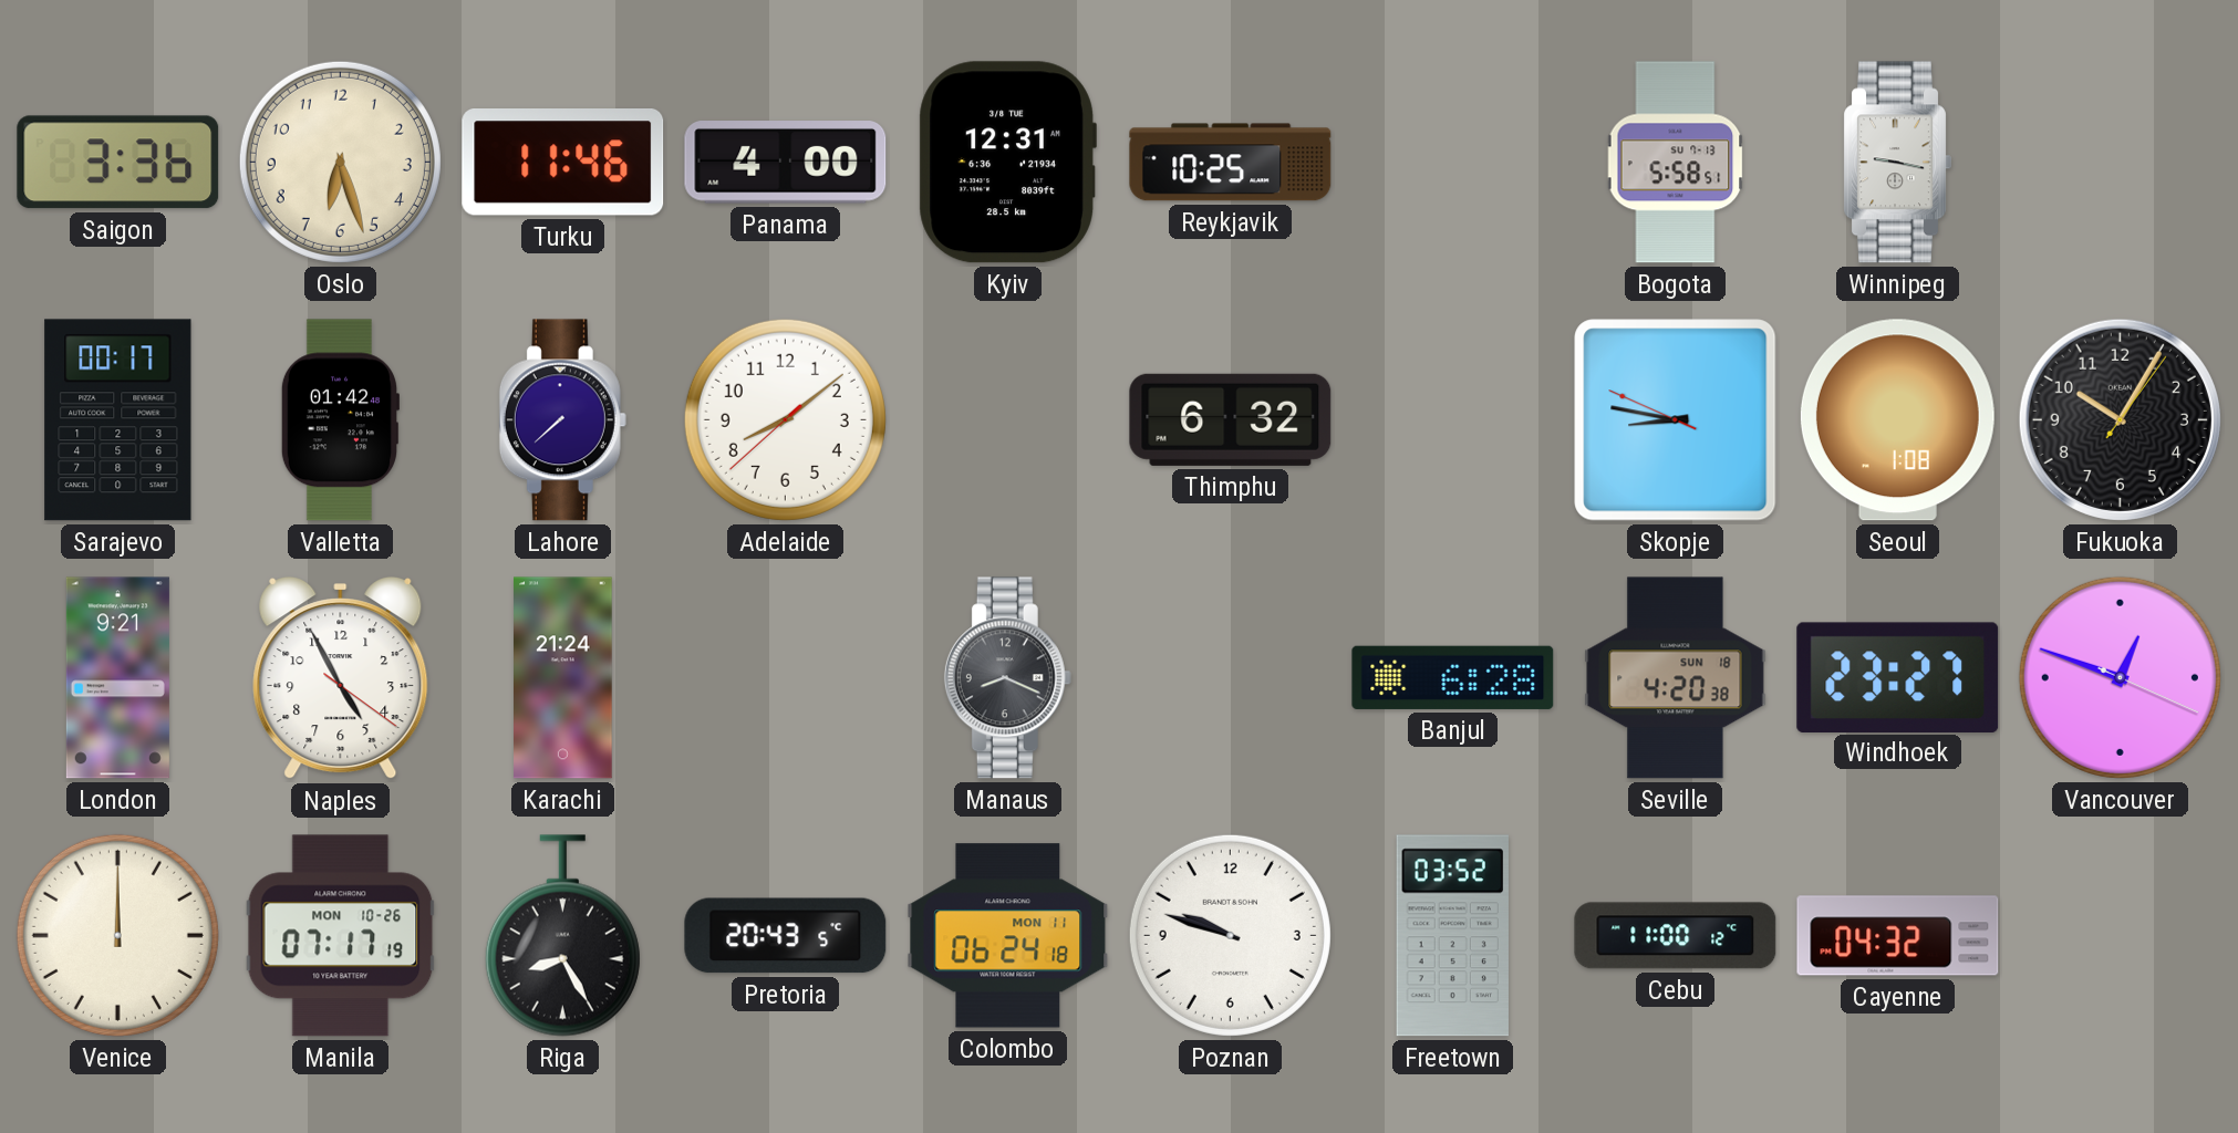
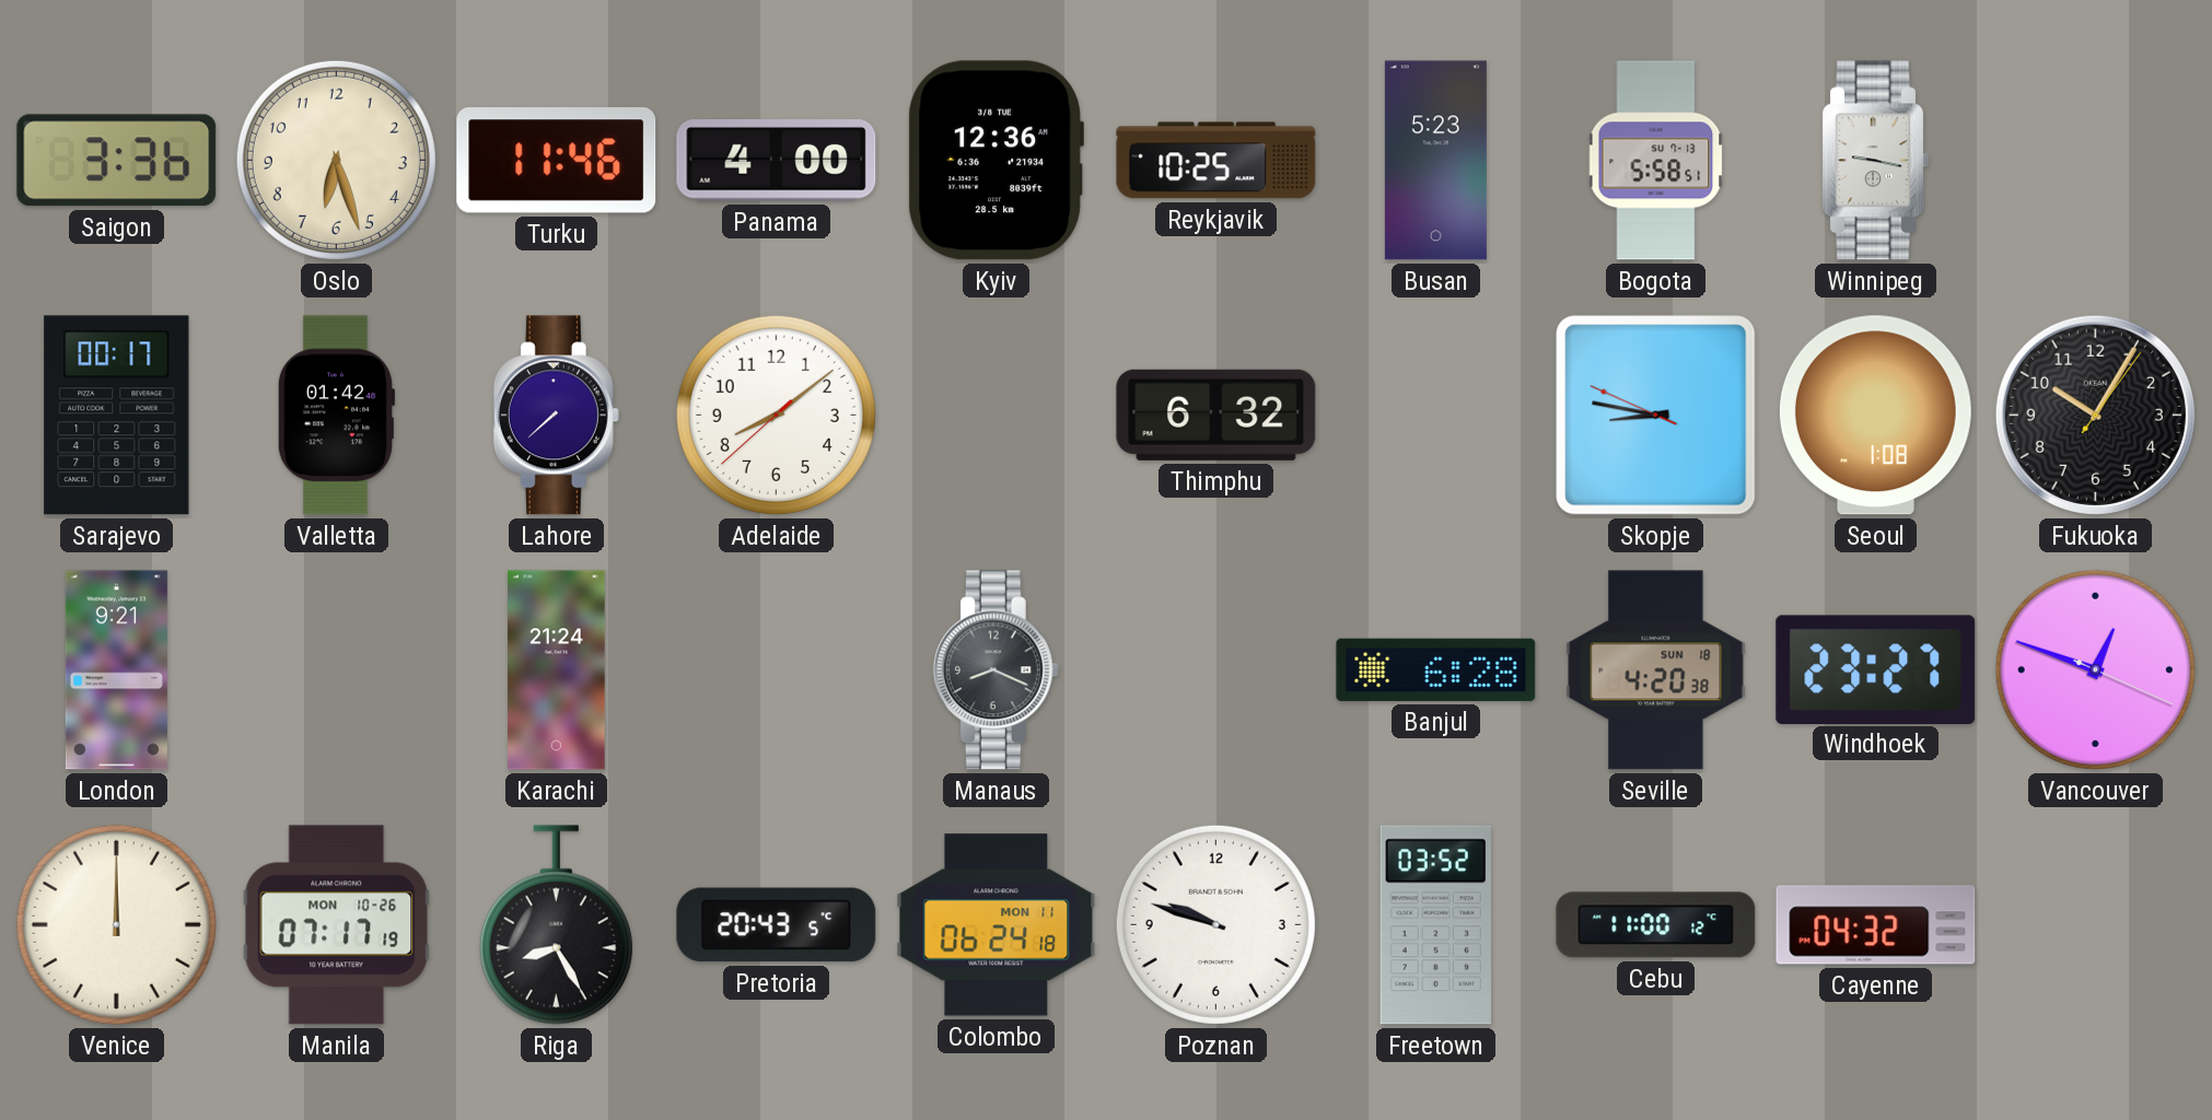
Kyiv: 12:31 -> 12:36 (996, 161)
Busan: none -> 5:23 (1435, 161)
Naples: 4:55 -> none (341, 678)
